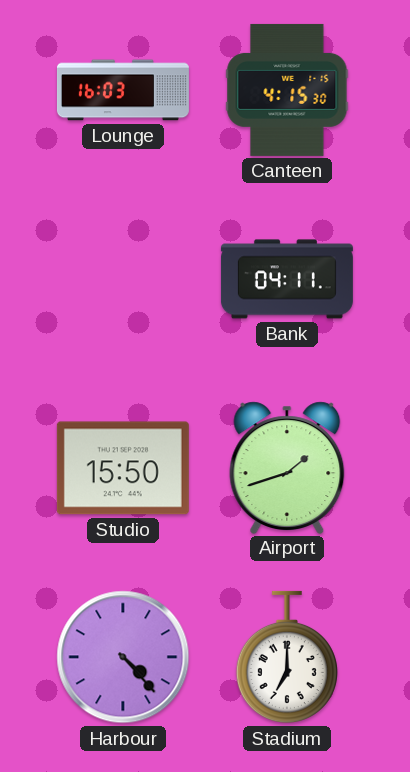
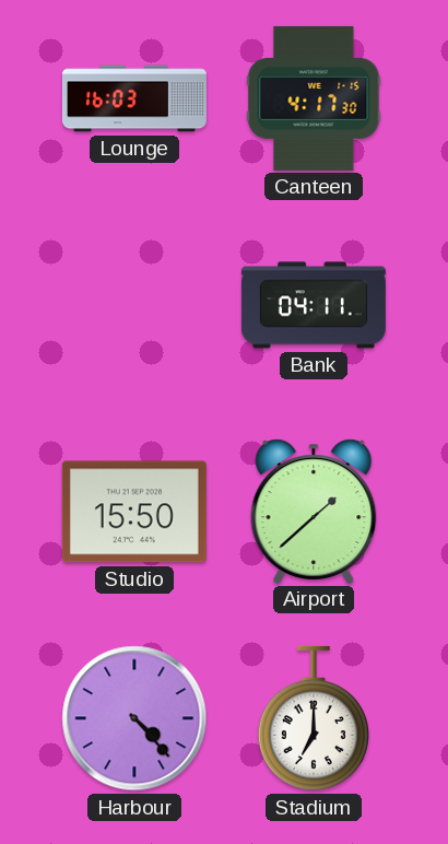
Canteen: 4:15 -> 4:17 (314, 98)
Airport: 1:42 -> 1:38 (314, 511)
